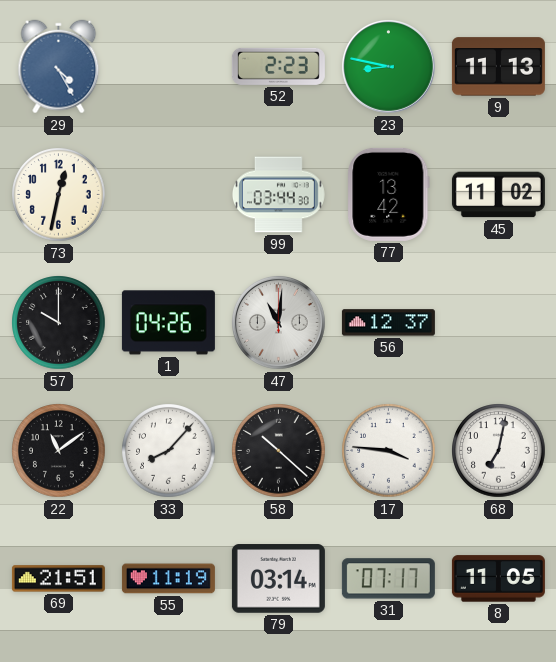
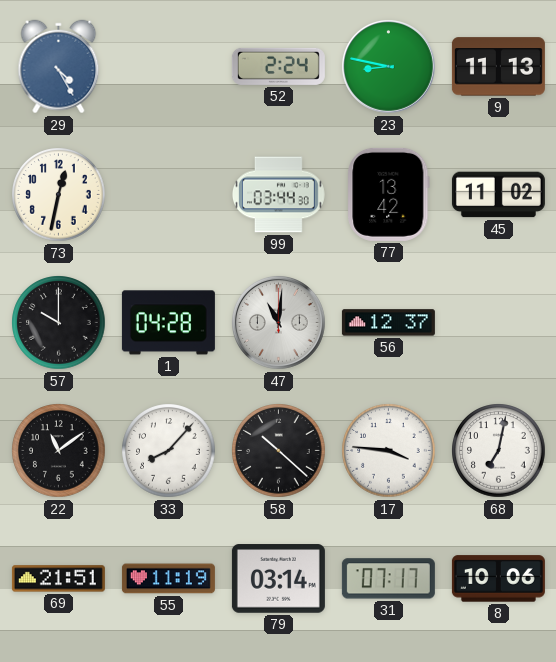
52: 2:23 -> 2:24 (278, 66)
1: 04:26 -> 04:28 (168, 323)
8: 11:05 -> 10:06 (498, 579)
